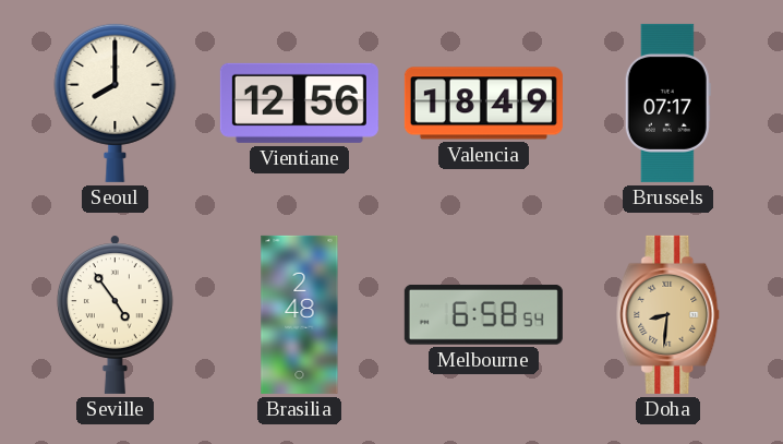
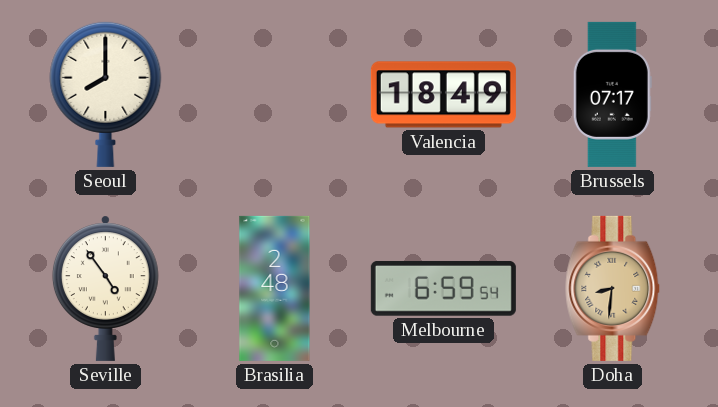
Vientiane: 12:56 -> none (299, 103)
Melbourne: 6:58 -> 6:59 (443, 288)
